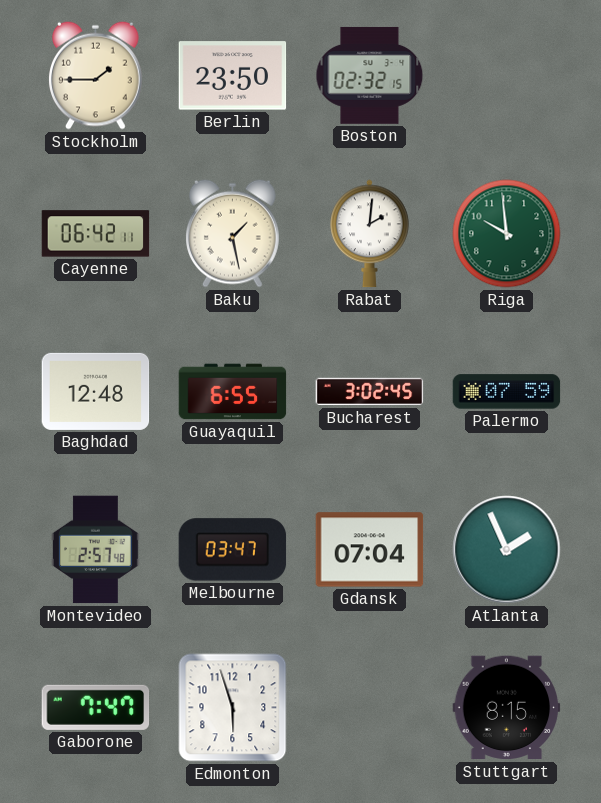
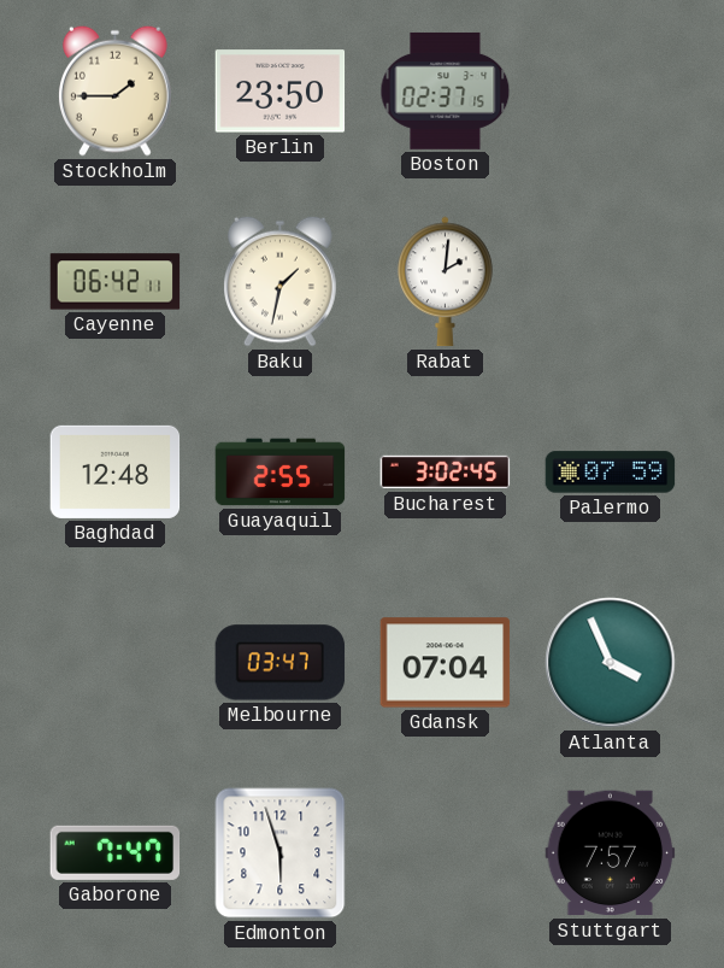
Boston: 02:32 -> 02:37 (446, 90)
Baku: 1:28 -> 1:32 (281, 281)
Riga: 9:59 -> none (507, 234)
Guayaquil: 6:55 -> 2:55 (281, 473)
Montevideo: 2:57 -> none (96, 550)
Atlanta: 1:56 -> 3:56 (611, 663)
Stuttgart: 8:15 -> 7:57 (611, 853)
